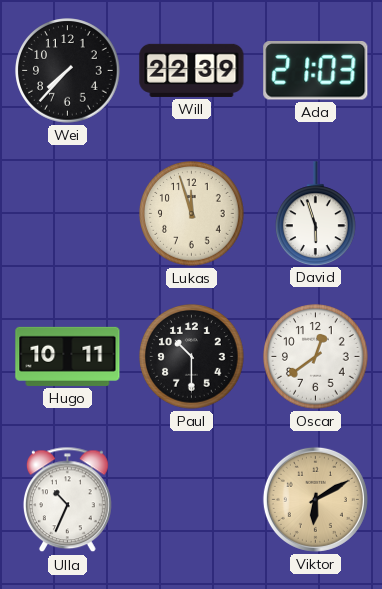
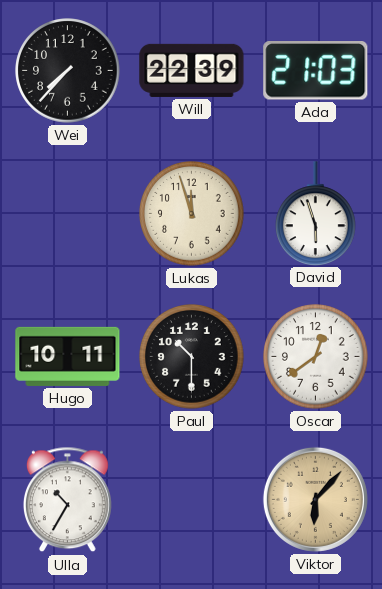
Ulla: 10:34 -> 10:35 (67, 500)
Viktor: 6:10 -> 6:07 (315, 499)
